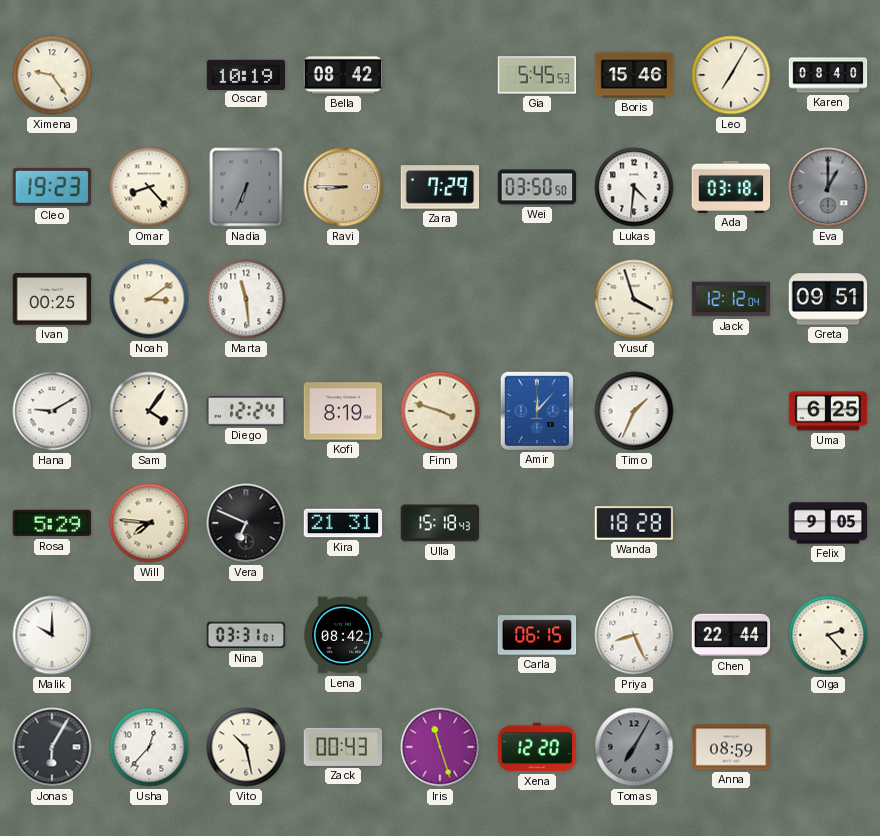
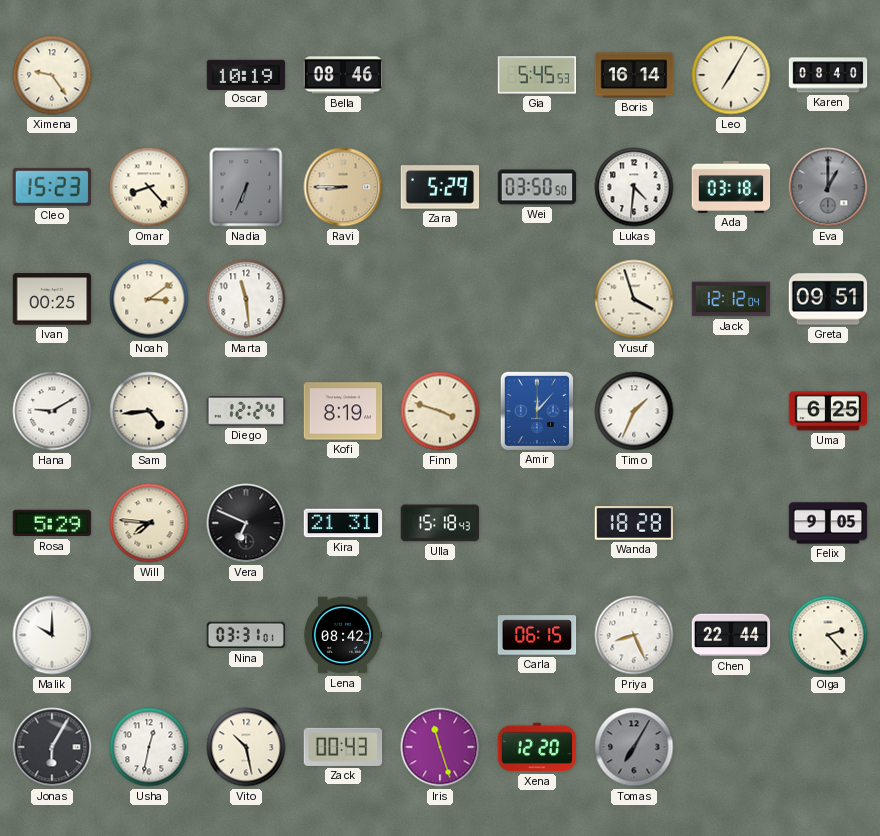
Bella: 08:42 -> 08:46 (343, 75)
Boris: 15:46 -> 16:14 (634, 75)
Cleo: 19:23 -> 15:23 (51, 187)
Zara: 7:29 -> 5:29 (440, 187)
Sam: 4:06 -> 4:44 (149, 411)
Usha: 12:37 -> 12:32 (149, 747)
Anna: 08:59 -> none (731, 747)
